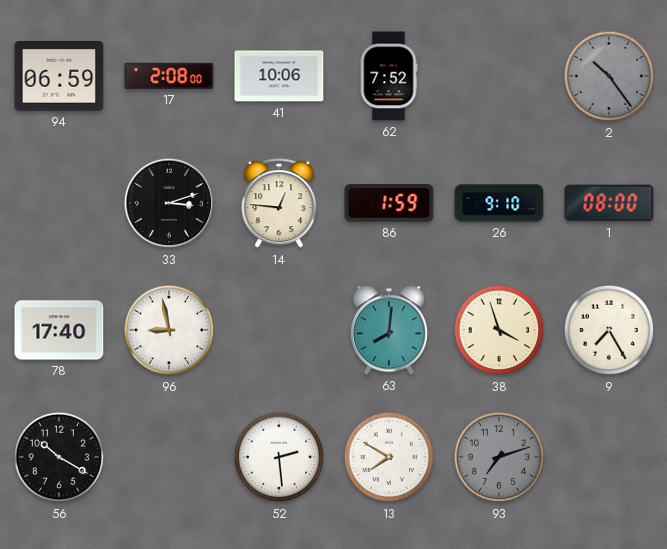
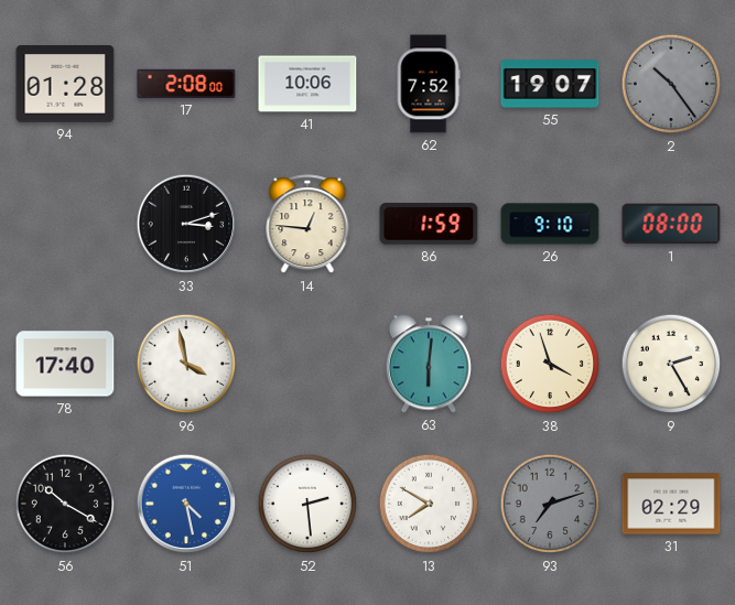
94: 06:59 -> 01:28 (65, 85)
55: none -> 19:07 (550, 84)
96: 8:58 -> 3:58 (186, 364)
63: 8:01 -> 6:01 (429, 364)
9: 7:25 -> 2:25 (671, 364)
51: none -> 4:28 (186, 504)
31: none -> 02:29 (671, 504)
